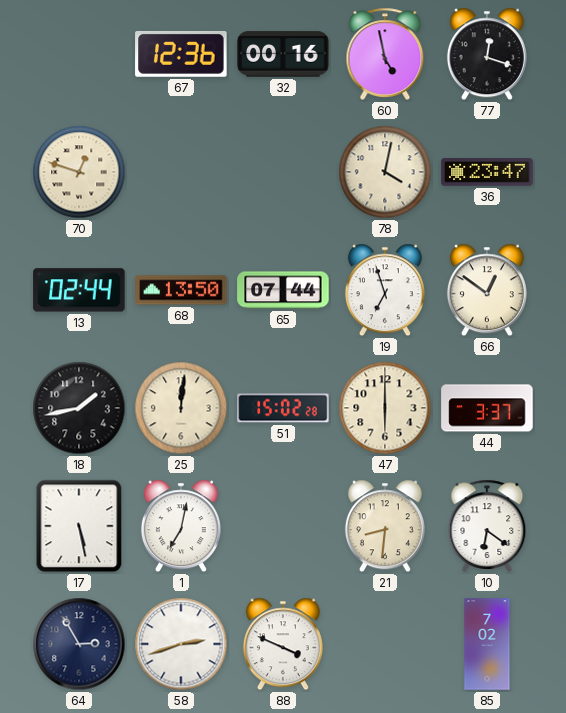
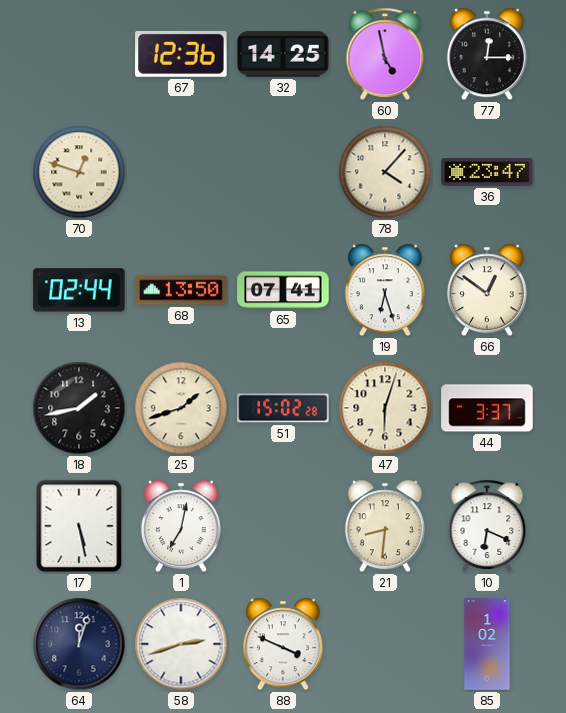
32: 00:16 -> 14:25 (283, 54)
77: 12:18 -> 12:15 (487, 54)
78: 4:02 -> 4:07 (385, 172)
65: 07:44 -> 07:41 (283, 290)
19: 6:57 -> 6:27 (385, 290)
25: 12:01 -> 1:42 (181, 408)
47: 6:00 -> 6:03 (385, 408)
10: 6:21 -> 6:19 (487, 526)
64: 2:55 -> 12:03 (79, 644)
85: 7:02 -> 1:02 (487, 644)
